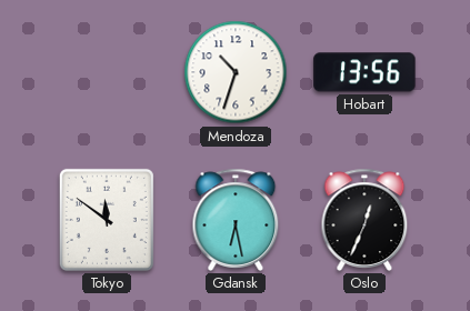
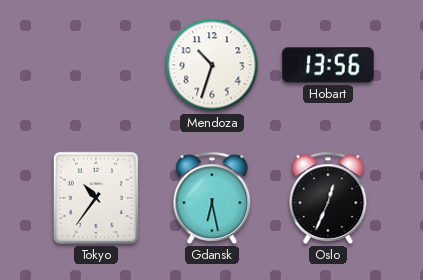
Tokyo: 11:51 -> 10:36 (96, 198)
